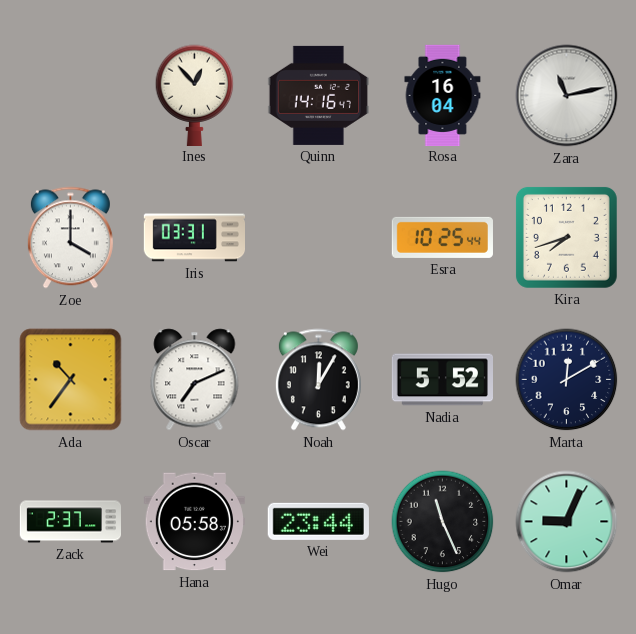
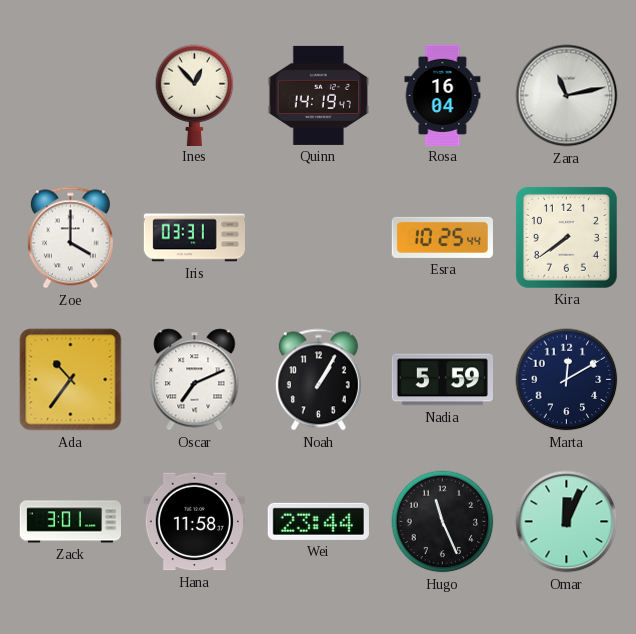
Quinn: 14:16 -> 14:19 (318, 95)
Kira: 7:42 -> 7:39 (566, 237)
Noah: 12:05 -> 1:05 (318, 380)
Nadia: 5:52 -> 5:59 (442, 380)
Zack: 2:37 -> 3:01 (70, 522)
Hana: 05:58 -> 11:58 (194, 522)
Omar: 9:04 -> 12:04 (567, 522)
